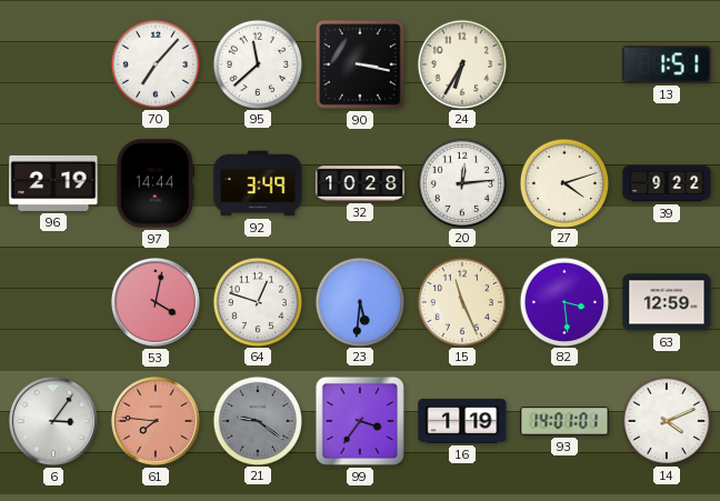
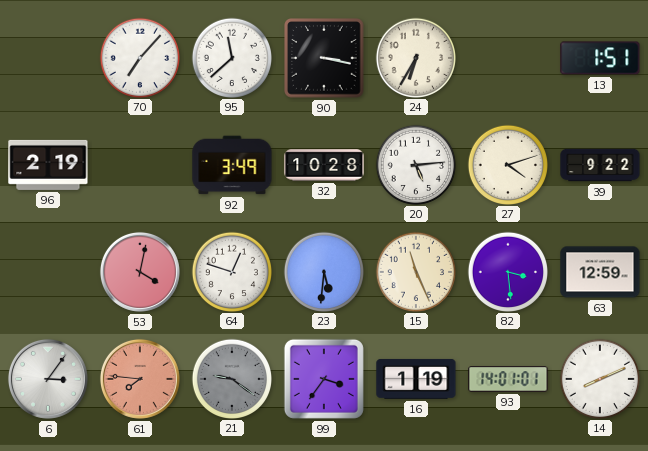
97: 14:44 -> none (156, 183)
20: 12:14 -> 5:14 (415, 164)
14: 4:11 -> 8:11 (599, 378)
